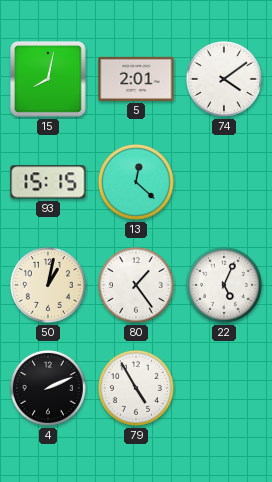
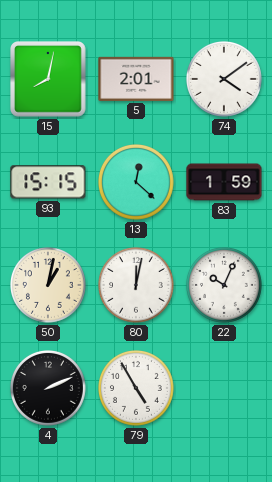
83: none -> 1:59 (224, 182)
80: 1:24 -> 12:02 (137, 286)
22: 5:04 -> 10:04 (225, 286)
